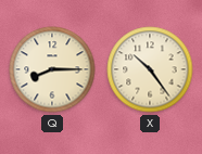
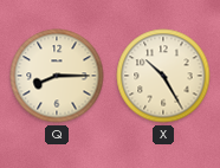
X: 10:24 -> 10:25 (163, 76)
